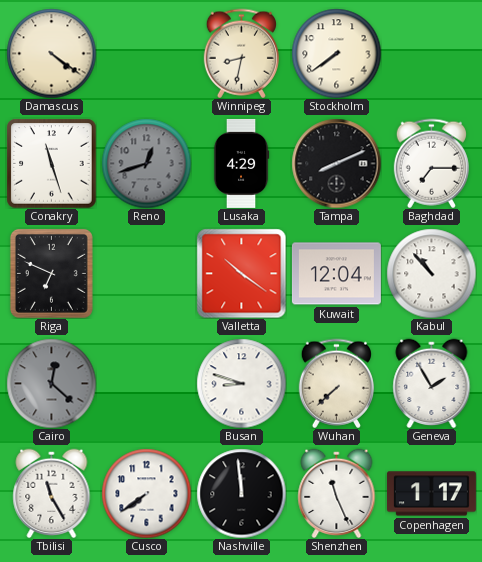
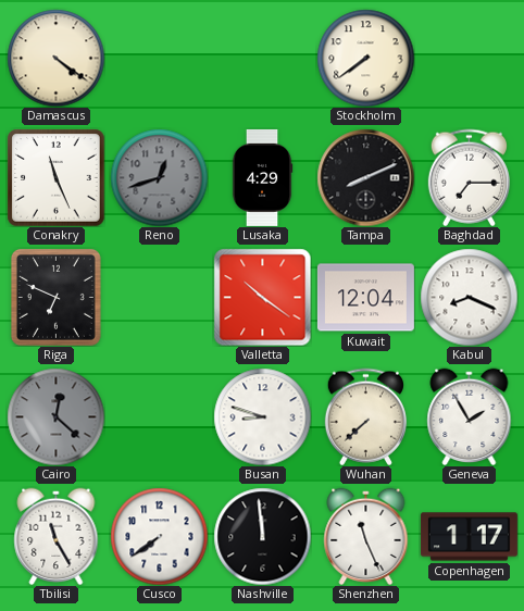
Winnipeg: 8:32 -> none (241, 53)
Conakry: 11:27 -> 11:26 (55, 177)
Kabul: 10:53 -> 8:19 (469, 297)
